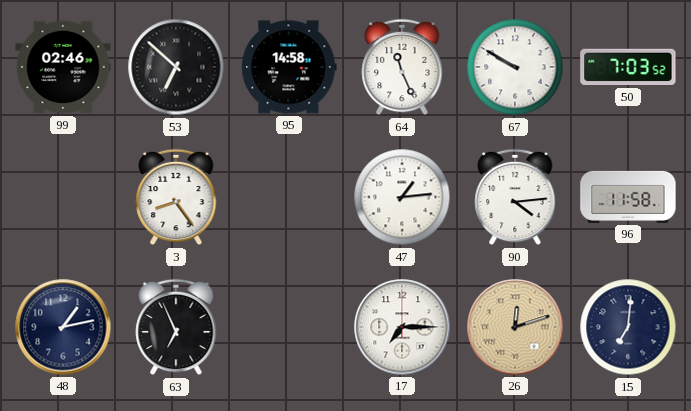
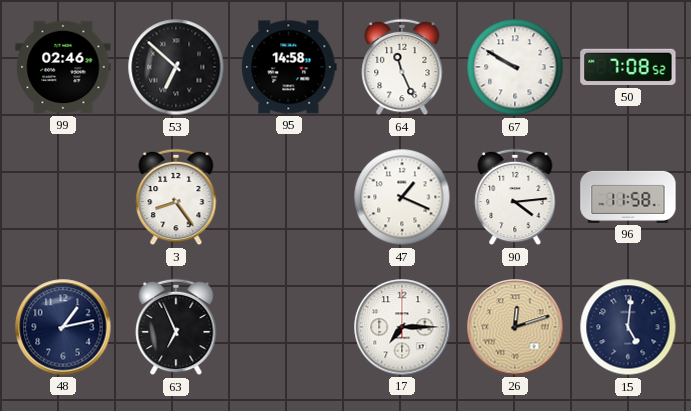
50: 7:03 -> 7:08 (628, 67)
47: 1:14 -> 1:19 (402, 197)
15: 7:01 -> 5:01 (628, 327)
